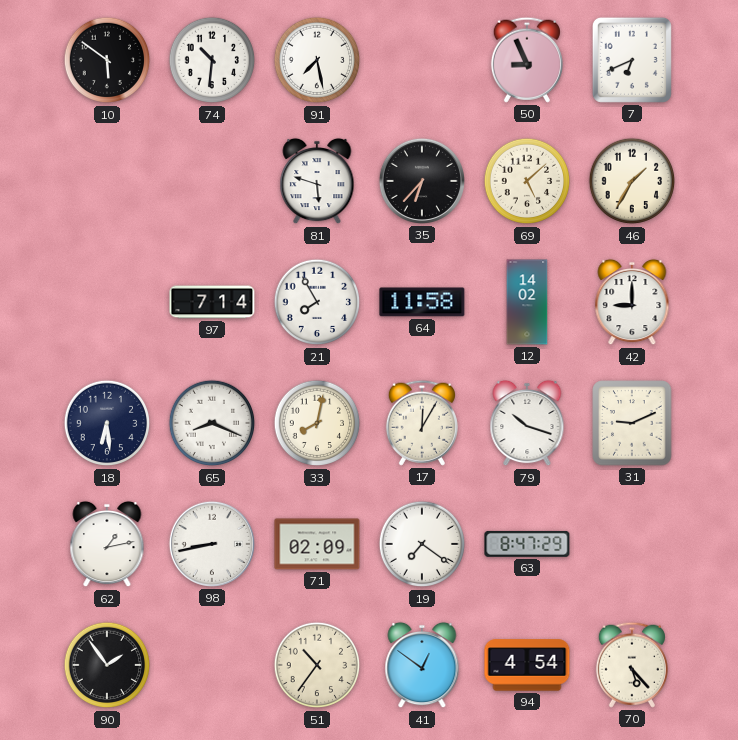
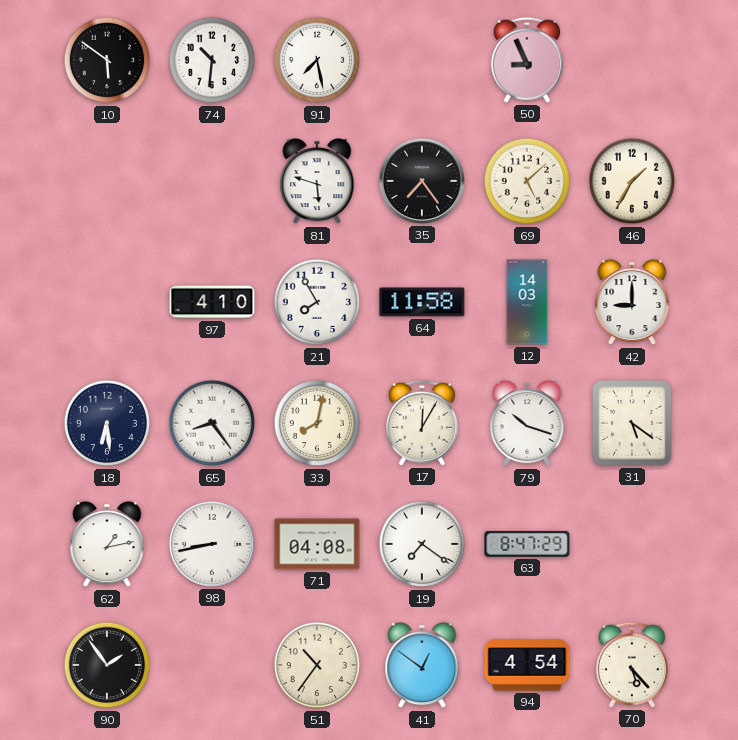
7: 6:41 -> none (632, 60)
35: 6:37 -> 7:24 (422, 181)
97: 7:14 -> 4:10 (212, 302)
12: 14:02 -> 14:03 (527, 302)
65: 8:19 -> 8:24 (212, 423)
31: 9:11 -> 5:21 (632, 423)
71: 02:09 -> 04:08 (317, 544)
